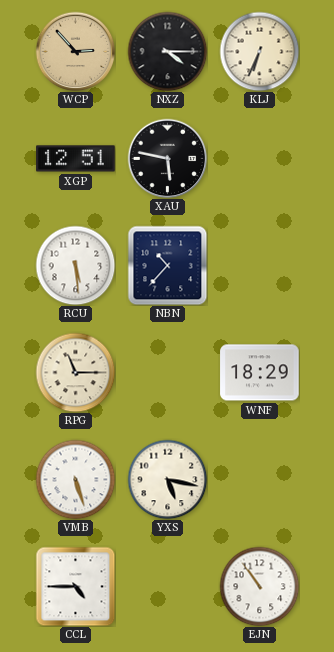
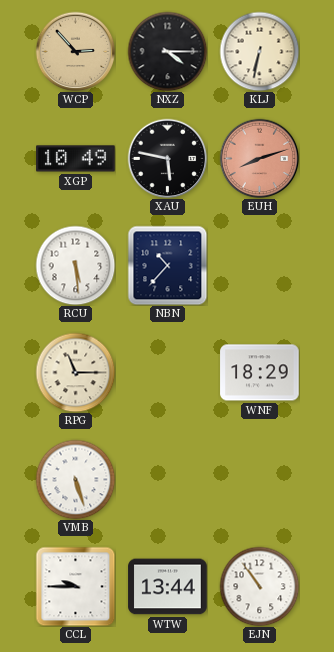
KLJ: 6:34 -> 6:32 (259, 51)
XGP: 12:51 -> 10:49 (76, 159)
EUH: none -> 8:12 (259, 158)
YXS: 5:17 -> none (167, 479)
CCL: 4:45 -> 9:45 (75, 586)
WTW: none -> 13:44 (168, 587)
